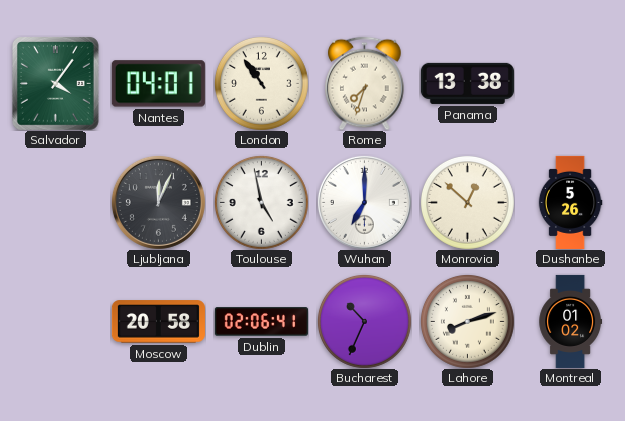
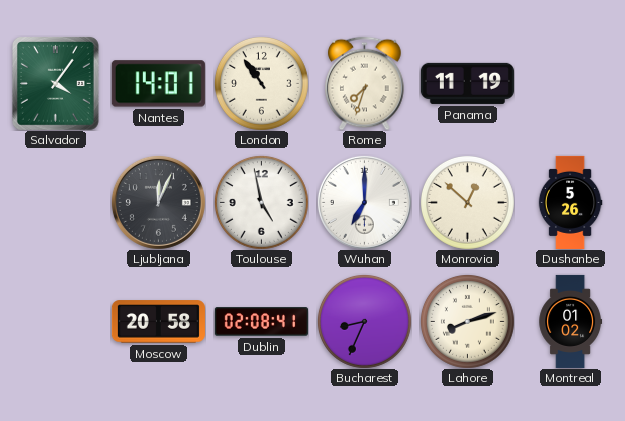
Nantes: 04:01 -> 14:01 (158, 84)
Panama: 13:38 -> 11:19 (467, 83)
Dublin: 02:06 -> 02:08 (261, 322)
Bucharest: 10:34 -> 8:34 (364, 321)
